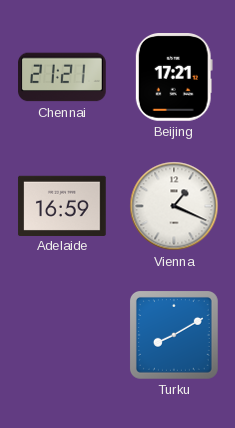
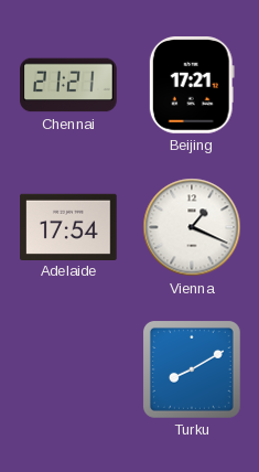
Adelaide: 16:59 -> 17:54 (68, 226)
